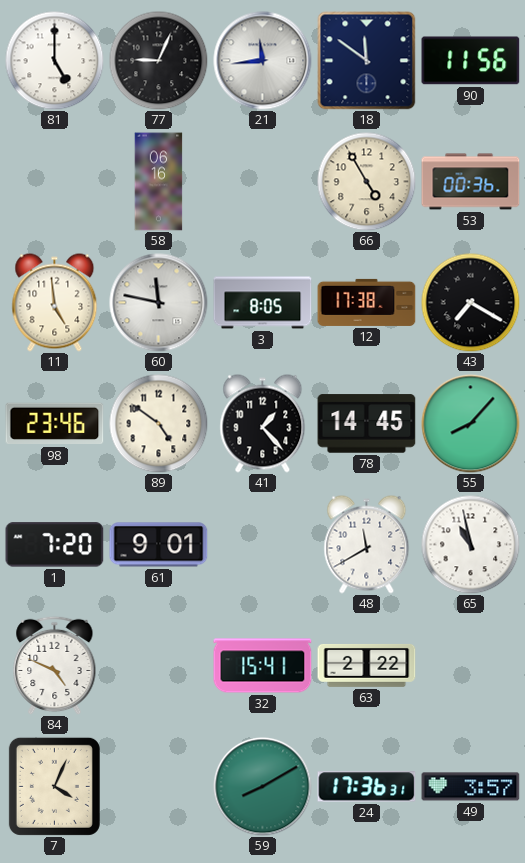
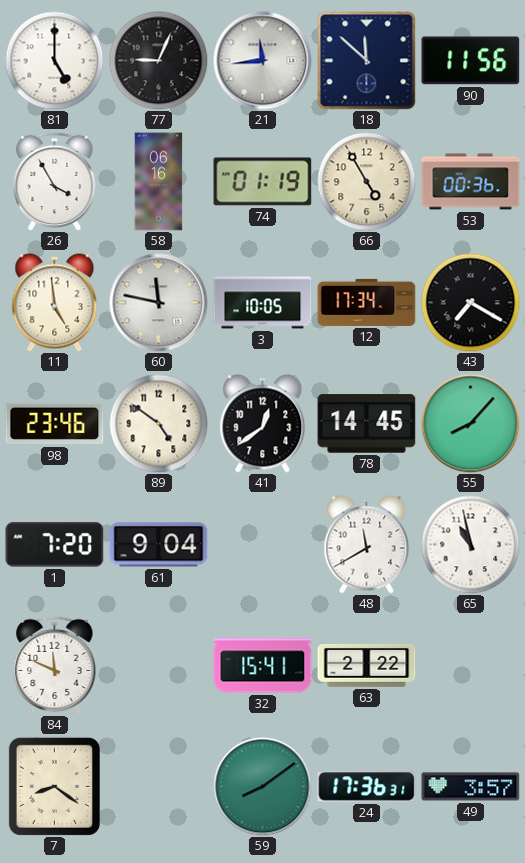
18: 11:51 -> 11:52 (367, 61)
26: none -> 3:55 (55, 181)
74: none -> 01:19 (263, 182)
3: 8:05 -> 10:05 (263, 303)
12: 17:38 -> 17:34 (367, 302)
41: 1:23 -> 12:39 (263, 424)
61: 9:01 -> 9:04 (159, 545)
84: 4:49 -> 11:49 (55, 665)
7: 4:04 -> 8:21 (54, 786)
59: 8:10 -> 8:09 (263, 787)
